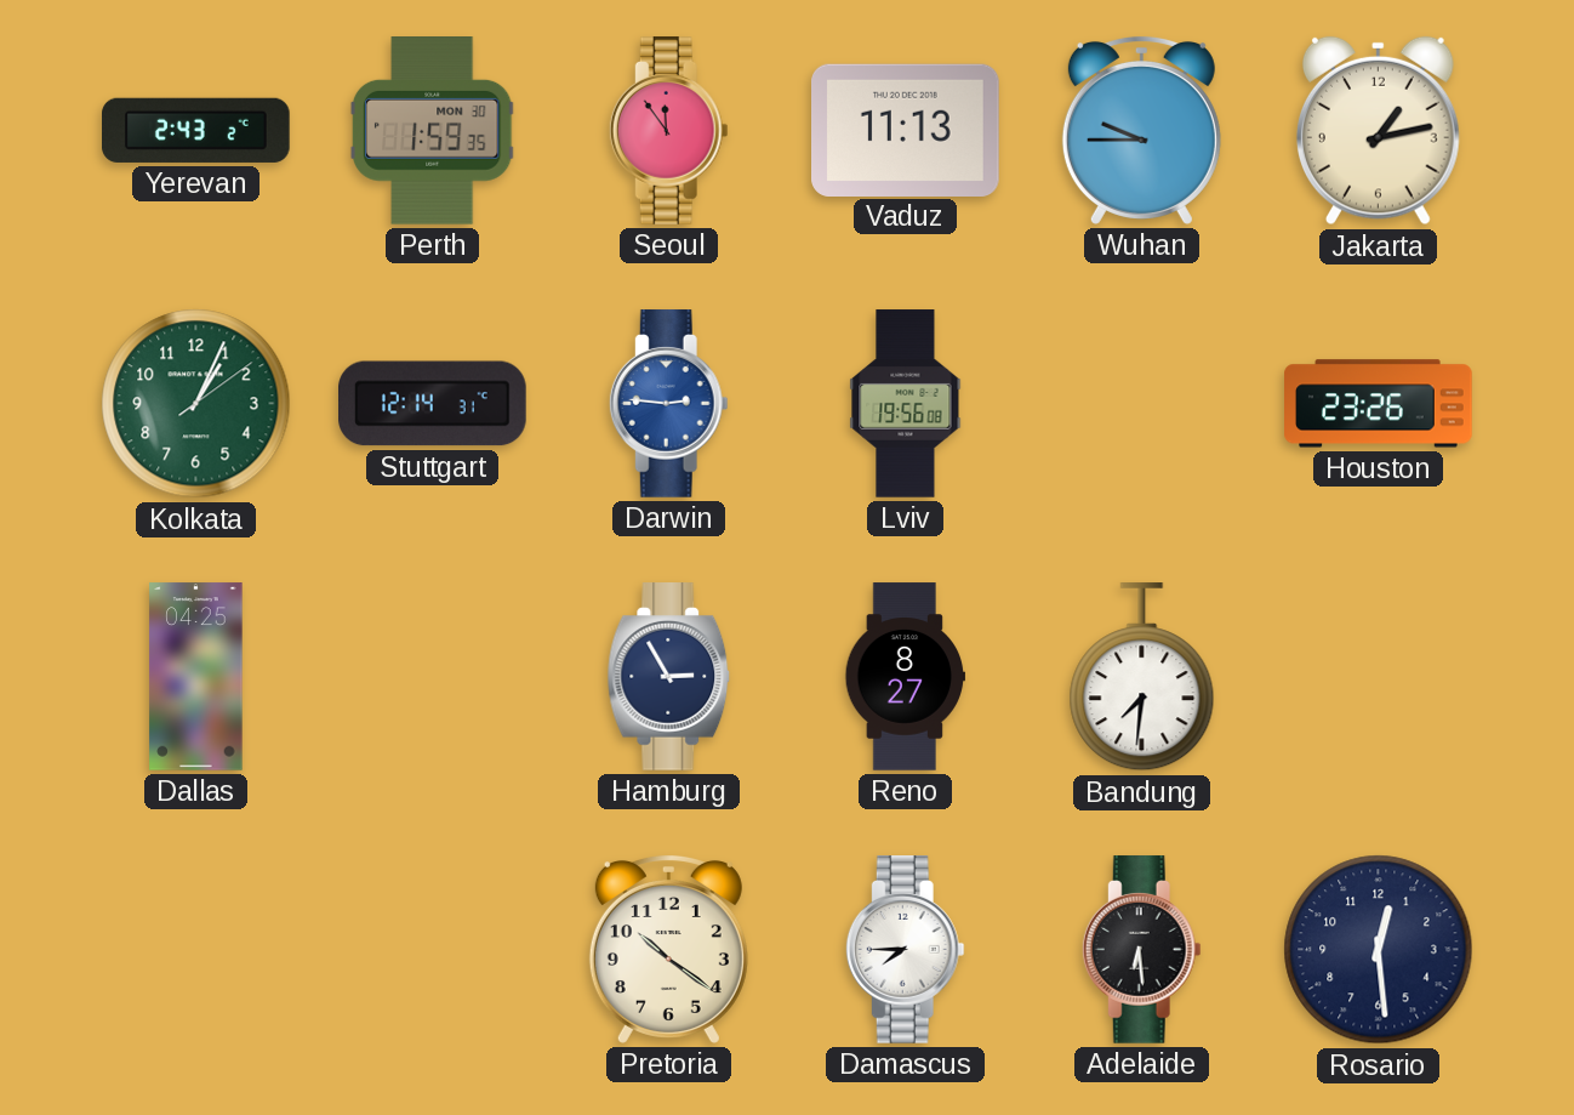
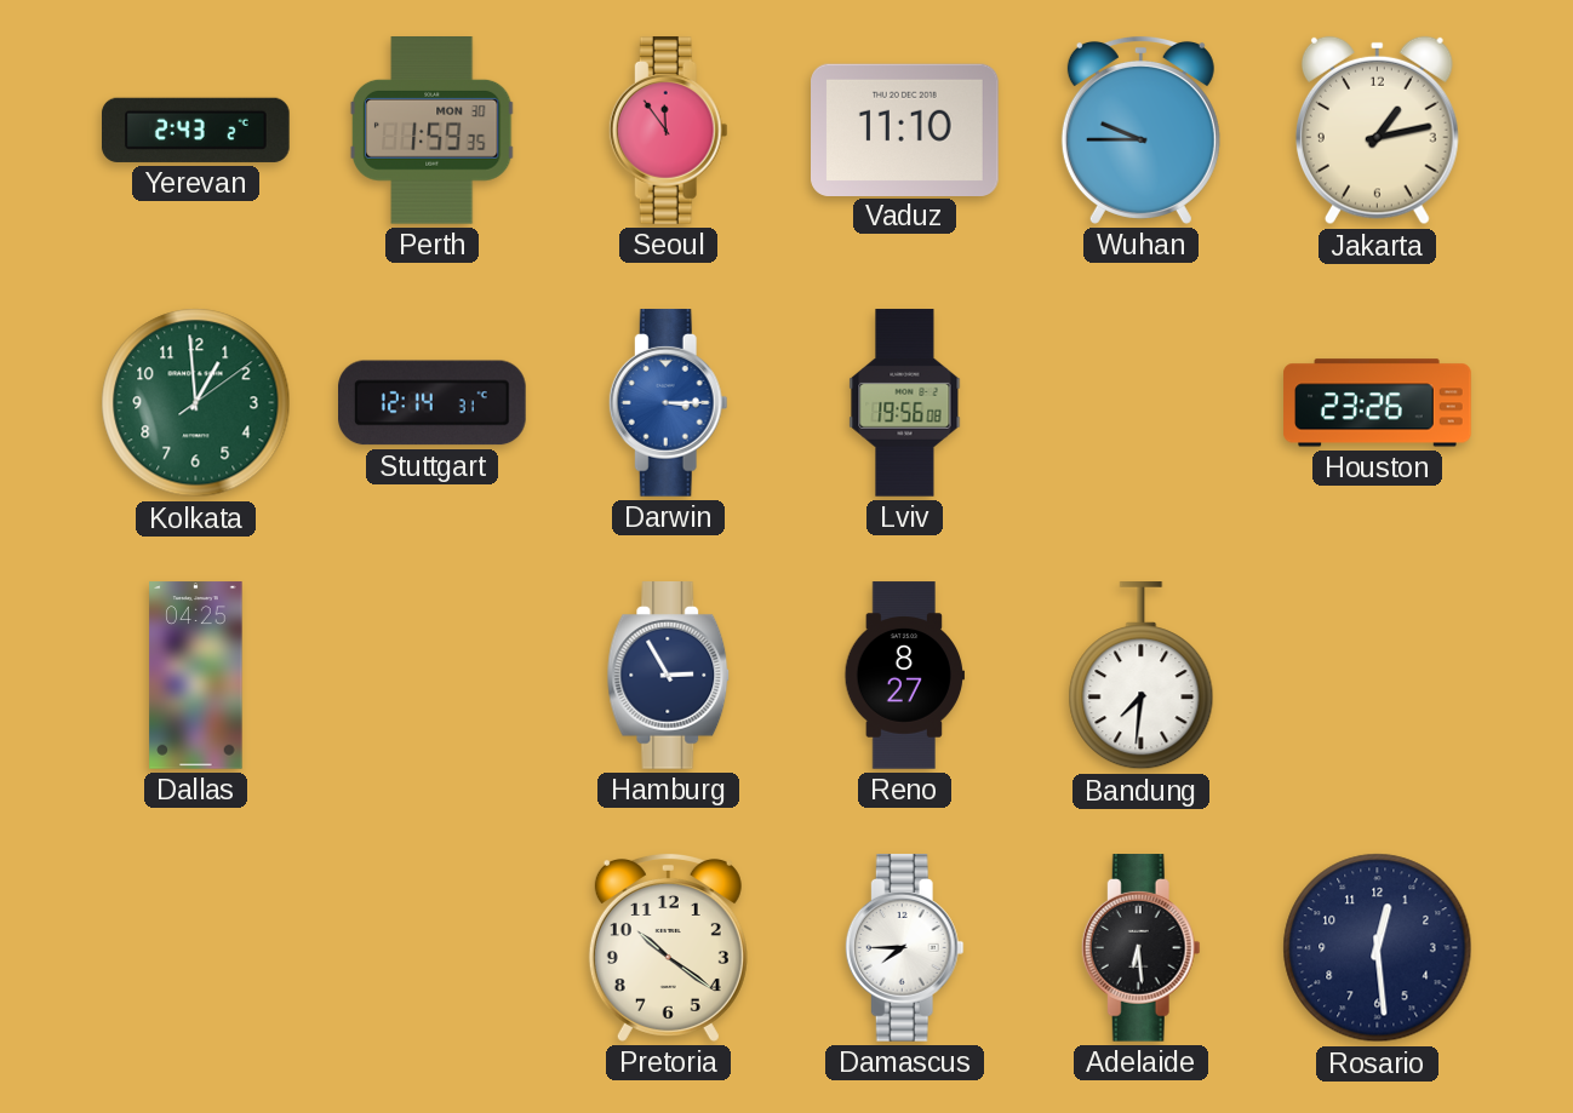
Vaduz: 11:13 -> 11:10 (905, 130)
Kolkata: 1:04 -> 12:59 (196, 403)
Darwin: 2:46 -> 3:15 (668, 403)
